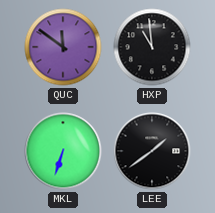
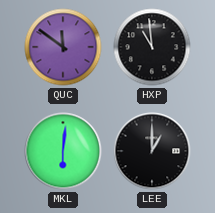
MKL: 6:33 -> 6:01 (63, 151)
LEE: 1:39 -> 1:00 (152, 151)
